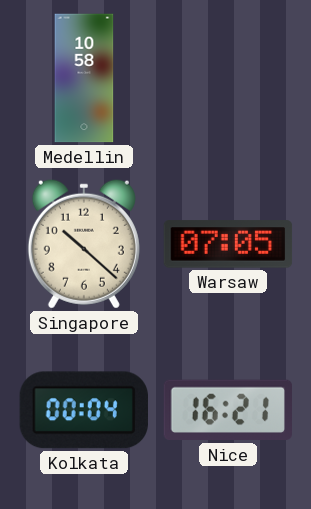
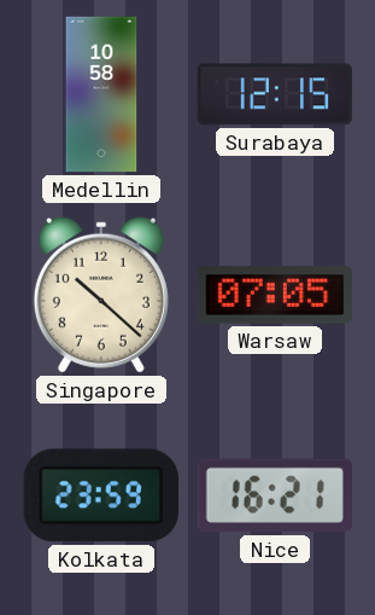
Surabaya: none -> 12:15 (275, 94)
Kolkata: 00:04 -> 23:59 (101, 495)
